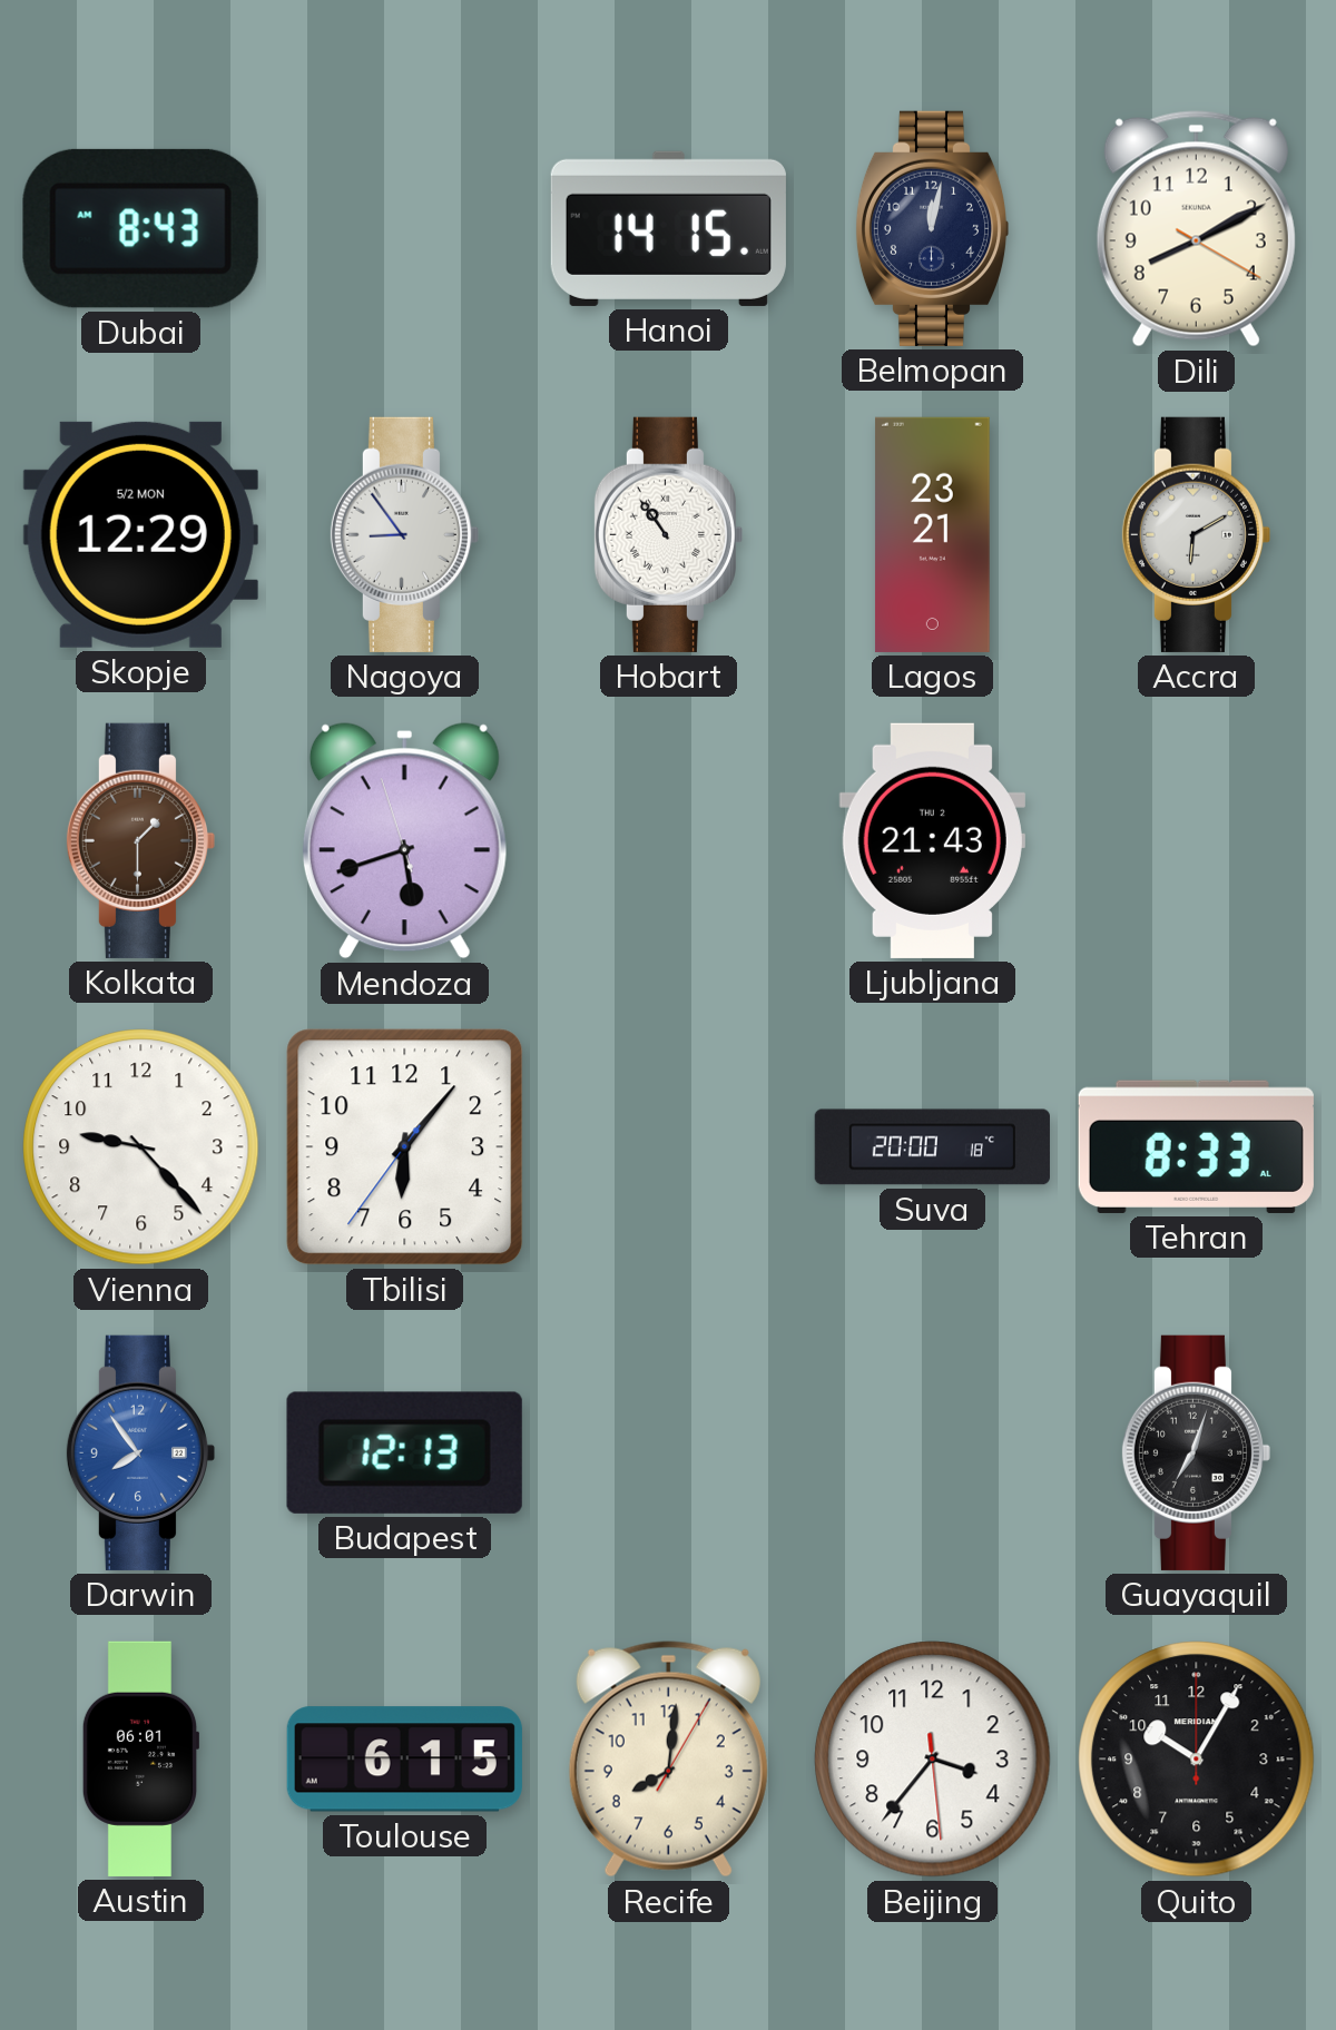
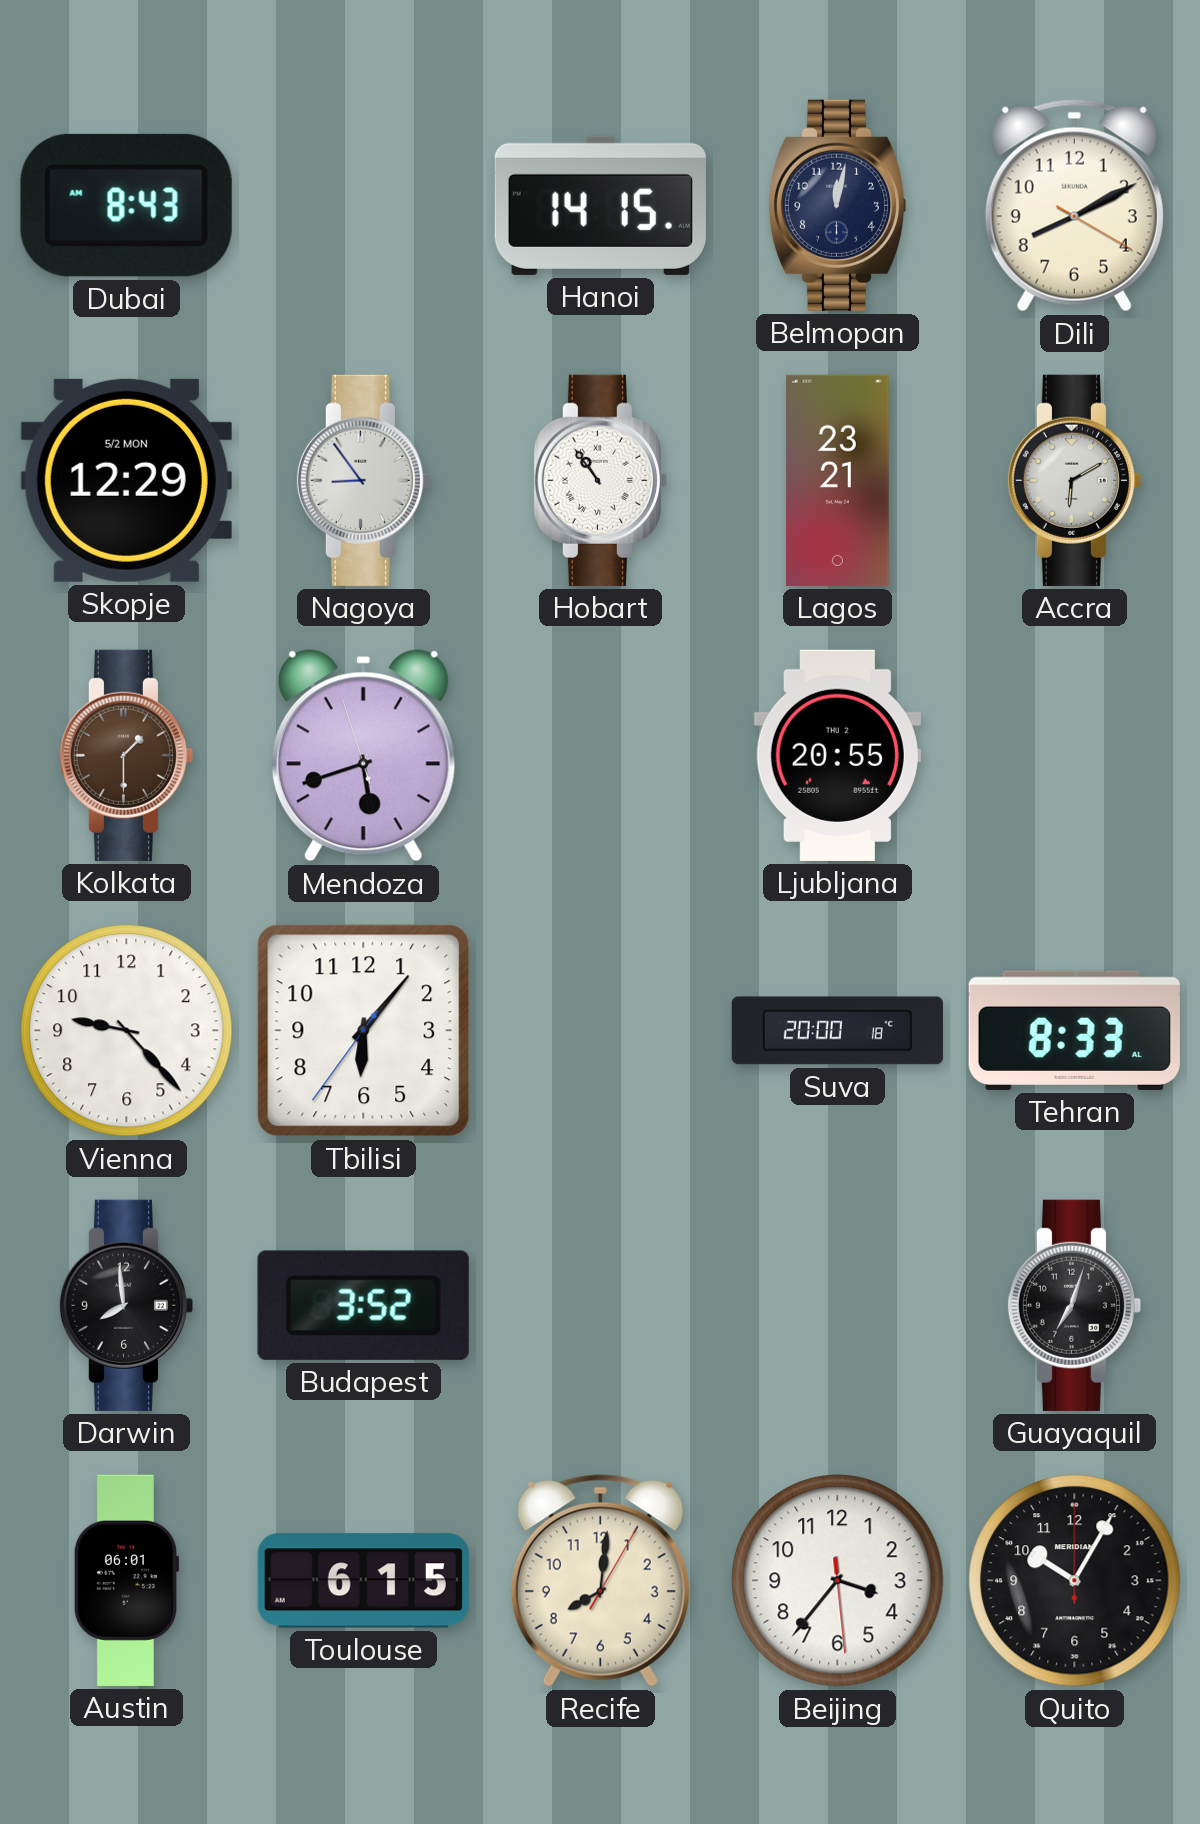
Ljubljana: 21:43 -> 20:55 (837, 755)
Darwin: 7:54 -> 7:59 (126, 1305)
Darwin dial: blue -> black (126, 1305)
Budapest: 12:13 -> 3:52 (363, 1305)
